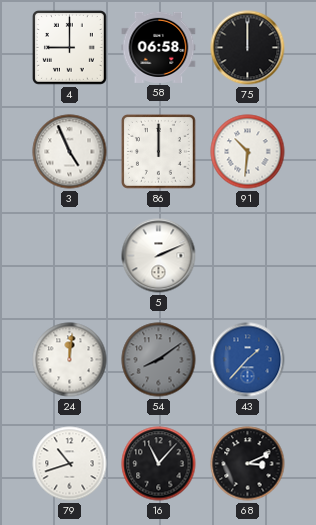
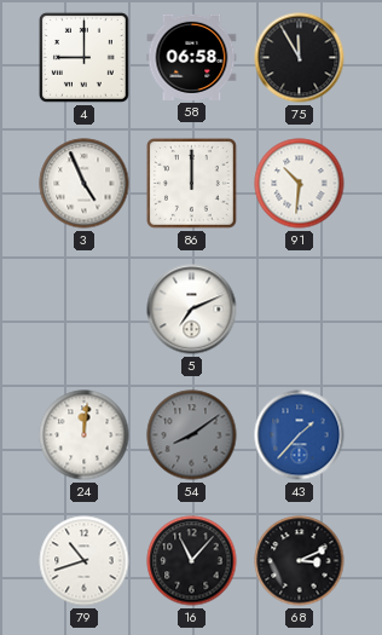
75: 12:00 -> 11:55 (300, 58)
5: 2:11 -> 7:11 (192, 310)
